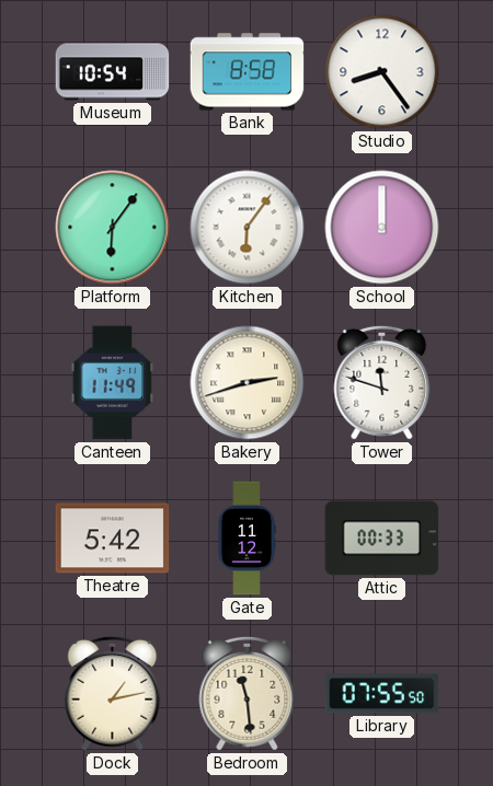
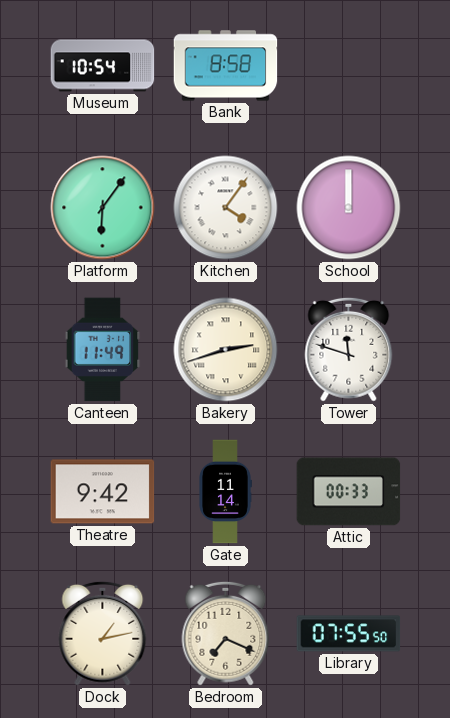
Studio: 8:24 -> none (382, 72)
Kitchen: 6:06 -> 4:06 (226, 208)
Theatre: 5:42 -> 9:42 (103, 492)
Gate: 11:12 -> 11:14 (225, 492)
Bedroom: 11:29 -> 7:19 (226, 633)
